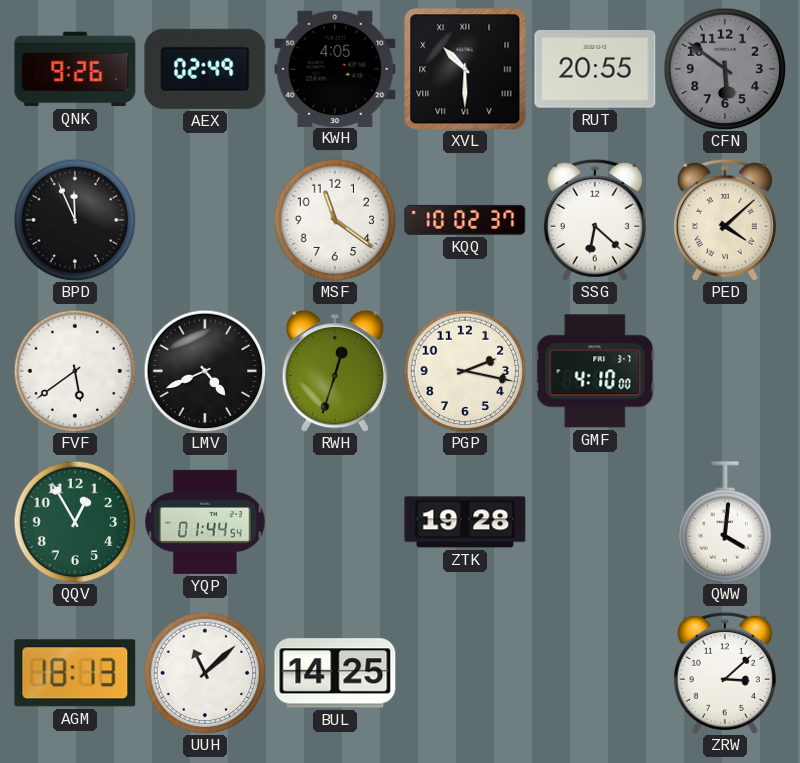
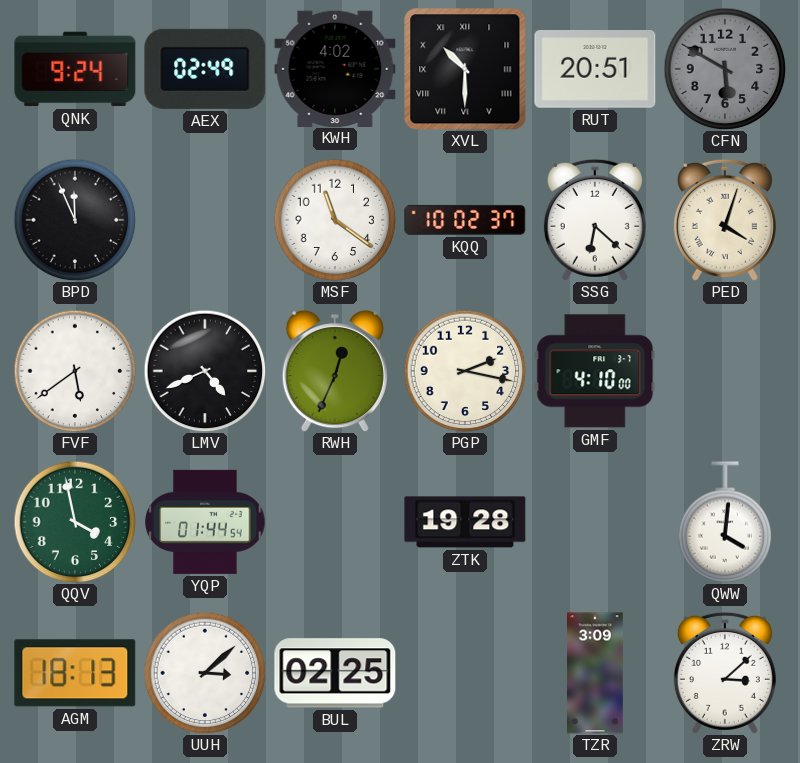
QNK: 9:26 -> 9:24 (75, 69)
KWH: 4:05 -> 4:02 (335, 68)
RUT: 20:55 -> 20:51 (595, 70)
CFN: 5:51 -> 5:50 (725, 69)
PED: 4:08 -> 4:03 (725, 220)
RWH: 12:33 -> 12:34 (335, 371)
QQV: 12:55 -> 3:58 (75, 522)
UUH: 11:08 -> 3:08 (205, 673)
BUL: 14:25 -> 02:25 (335, 673)
TZR: none -> 3:09 (596, 673)
